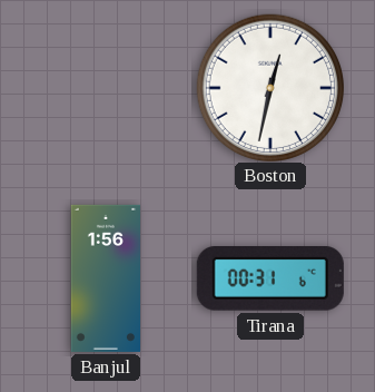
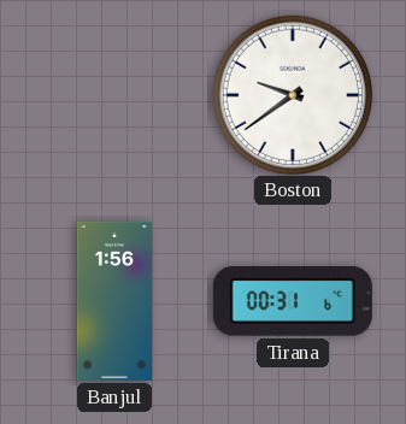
Boston: 12:32 -> 9:39 (292, 94)
